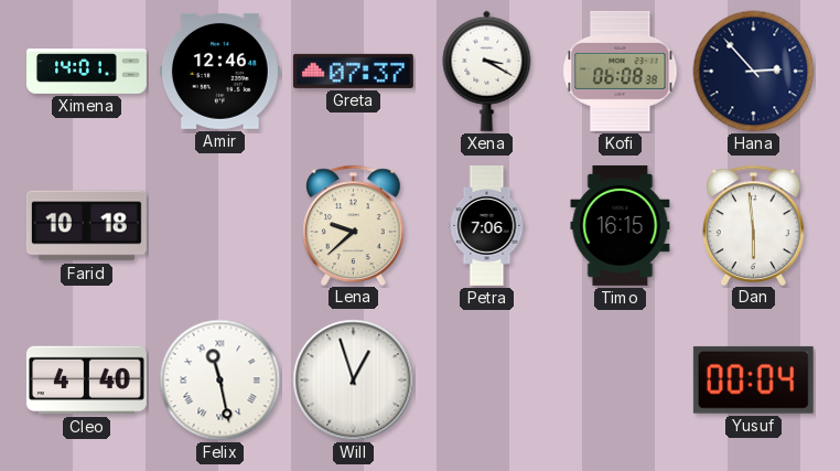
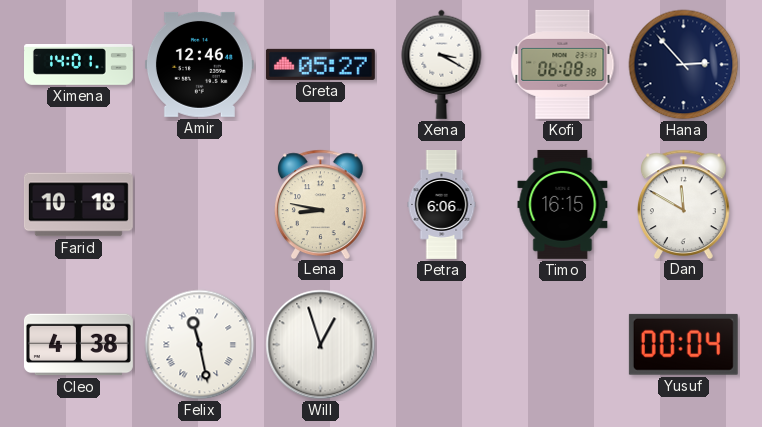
Greta: 07:37 -> 05:27 (320, 64)
Lena: 9:38 -> 8:47 (320, 204)
Petra: 7:06 -> 6:06 (442, 205)
Dan: 5:59 -> 11:50 (683, 204)
Cleo: 4:40 -> 4:38 (78, 345)
